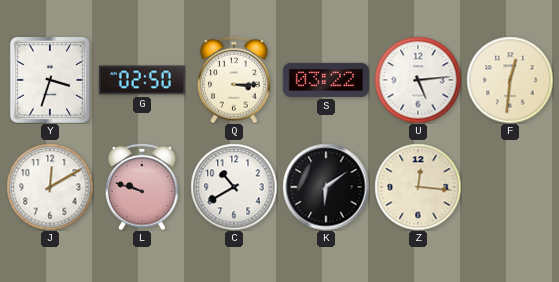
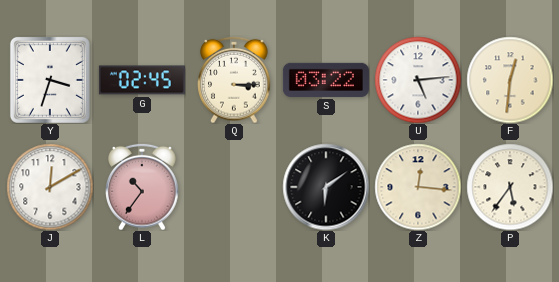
G: 02:50 -> 02:45 (142, 80)
L: 9:48 -> 10:36 (142, 187)
C: 10:40 -> none (234, 187)
P: none -> 5:36 (510, 187)
